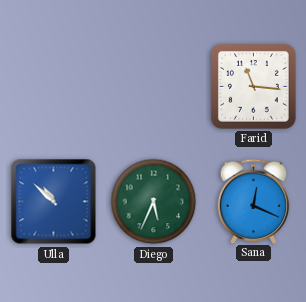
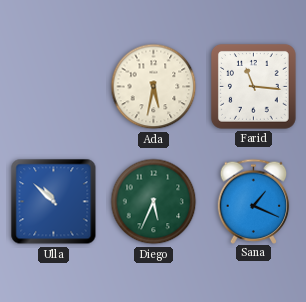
Ada: none -> 5:32 (154, 87)
Sana: 12:19 -> 1:19 (254, 201)
